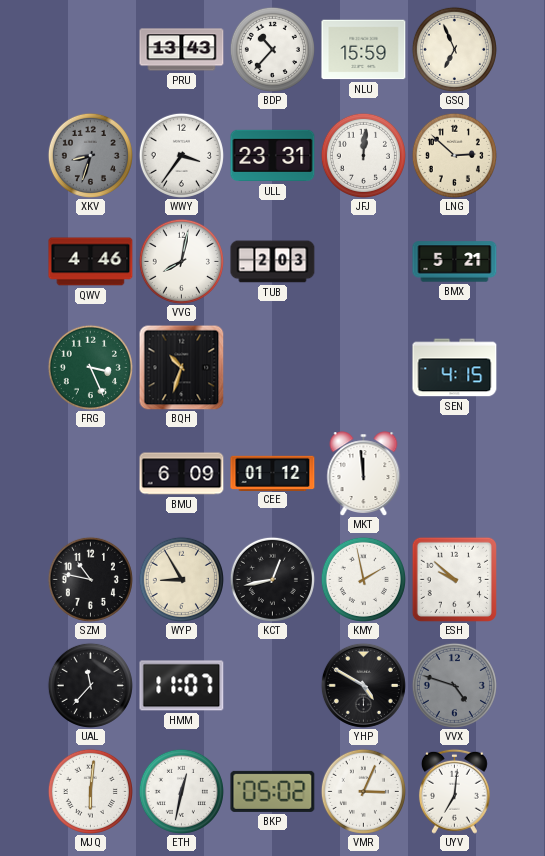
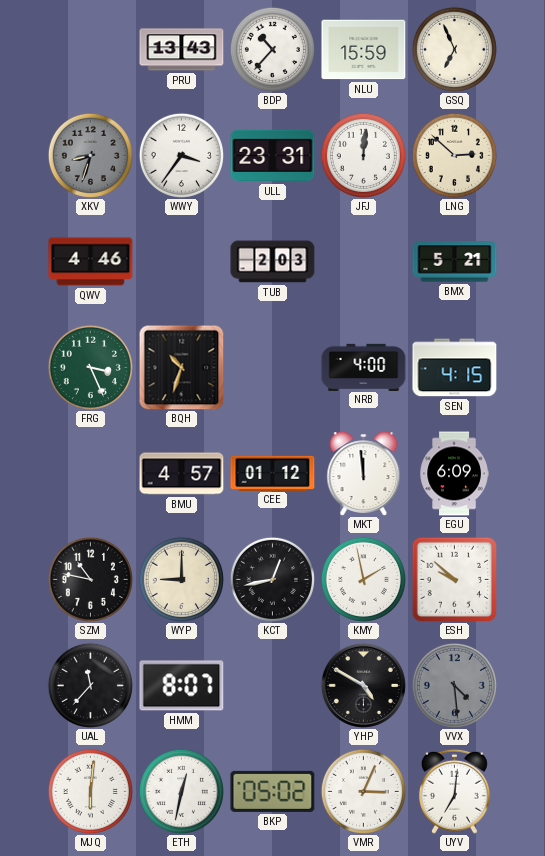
VVG: 8:02 -> none (181, 261)
NRB: none -> 4:00 (364, 367)
BMU: 6:09 -> 4:57 (182, 474)
EGU: none -> 6:09 (454, 474)
WYP: 8:55 -> 9:00 (181, 579)
HMM: 11:07 -> 8:07 (182, 686)
VVX: 4:48 -> 4:29 (454, 685)
